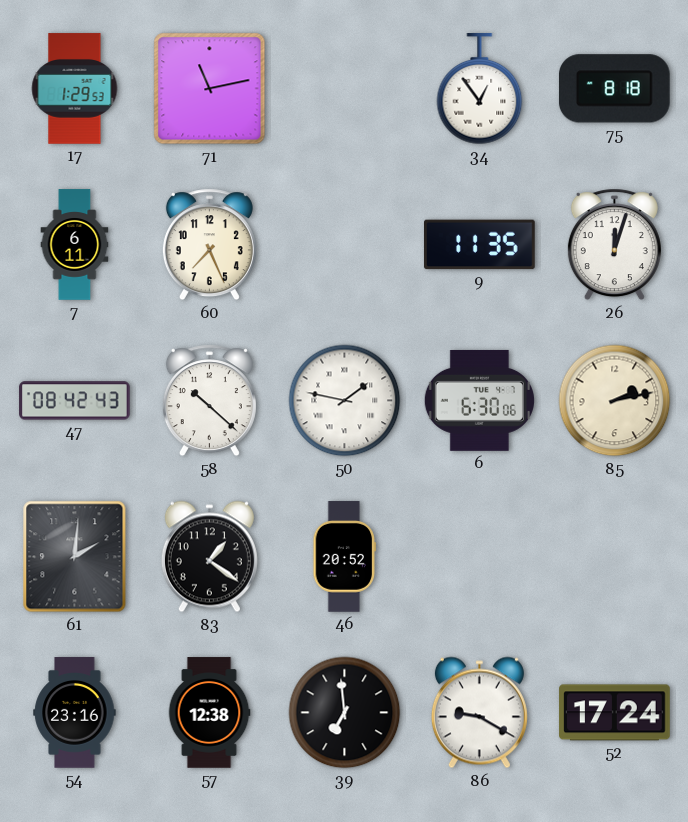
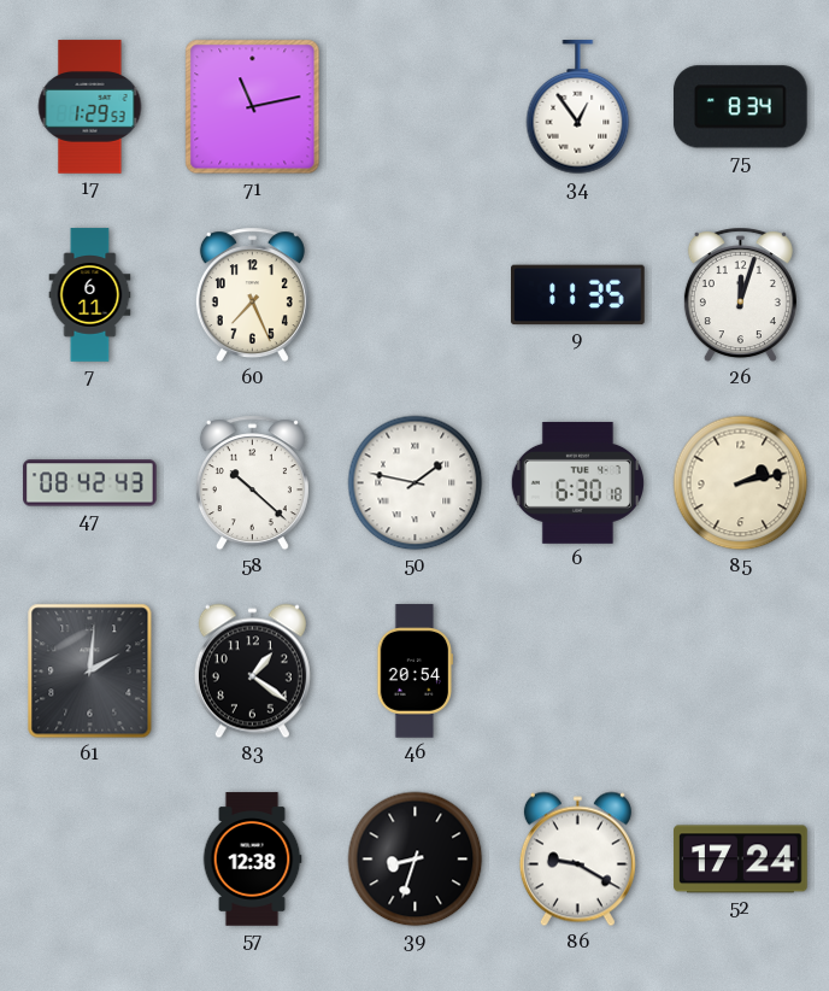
75: 8:18 -> 8:34 (740, 107)
6: 6:30:06 -> 6:30:18 (577, 482)
46: 20:52 -> 20:54 (416, 672)
54: 23:16 -> none (75, 713)
39: 6:59 -> 8:33 (416, 860)
